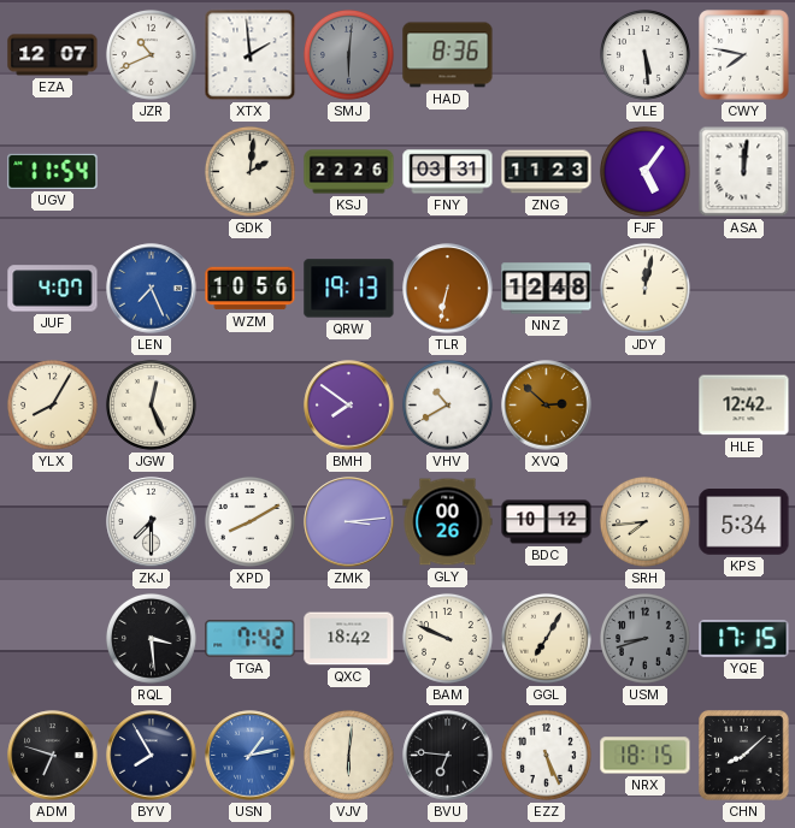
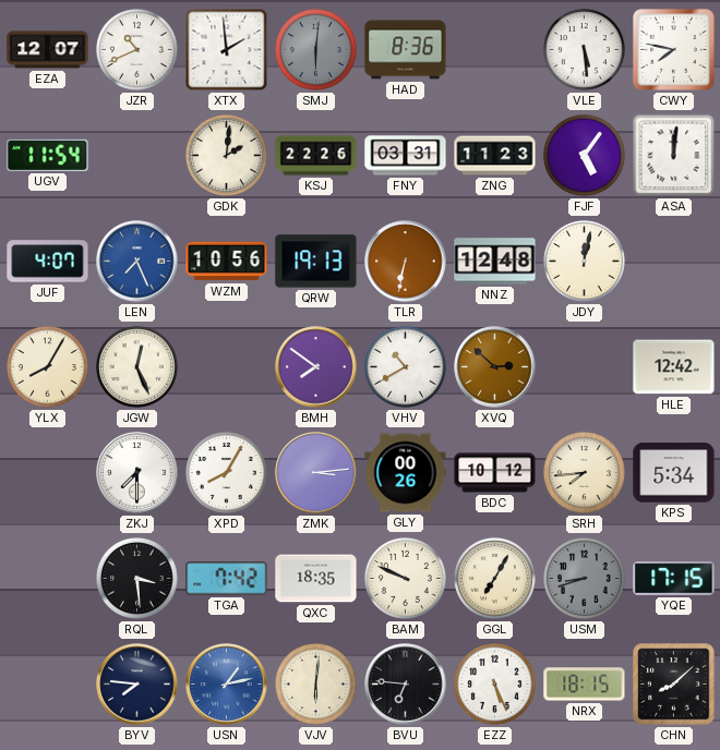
XPD: 8:10 -> 8:05 (226, 472)
QXC: 18:42 -> 18:35 (316, 579)
ADM: 6:48 -> none (53, 756)
BYV: 7:55 -> 7:46 (137, 685)
